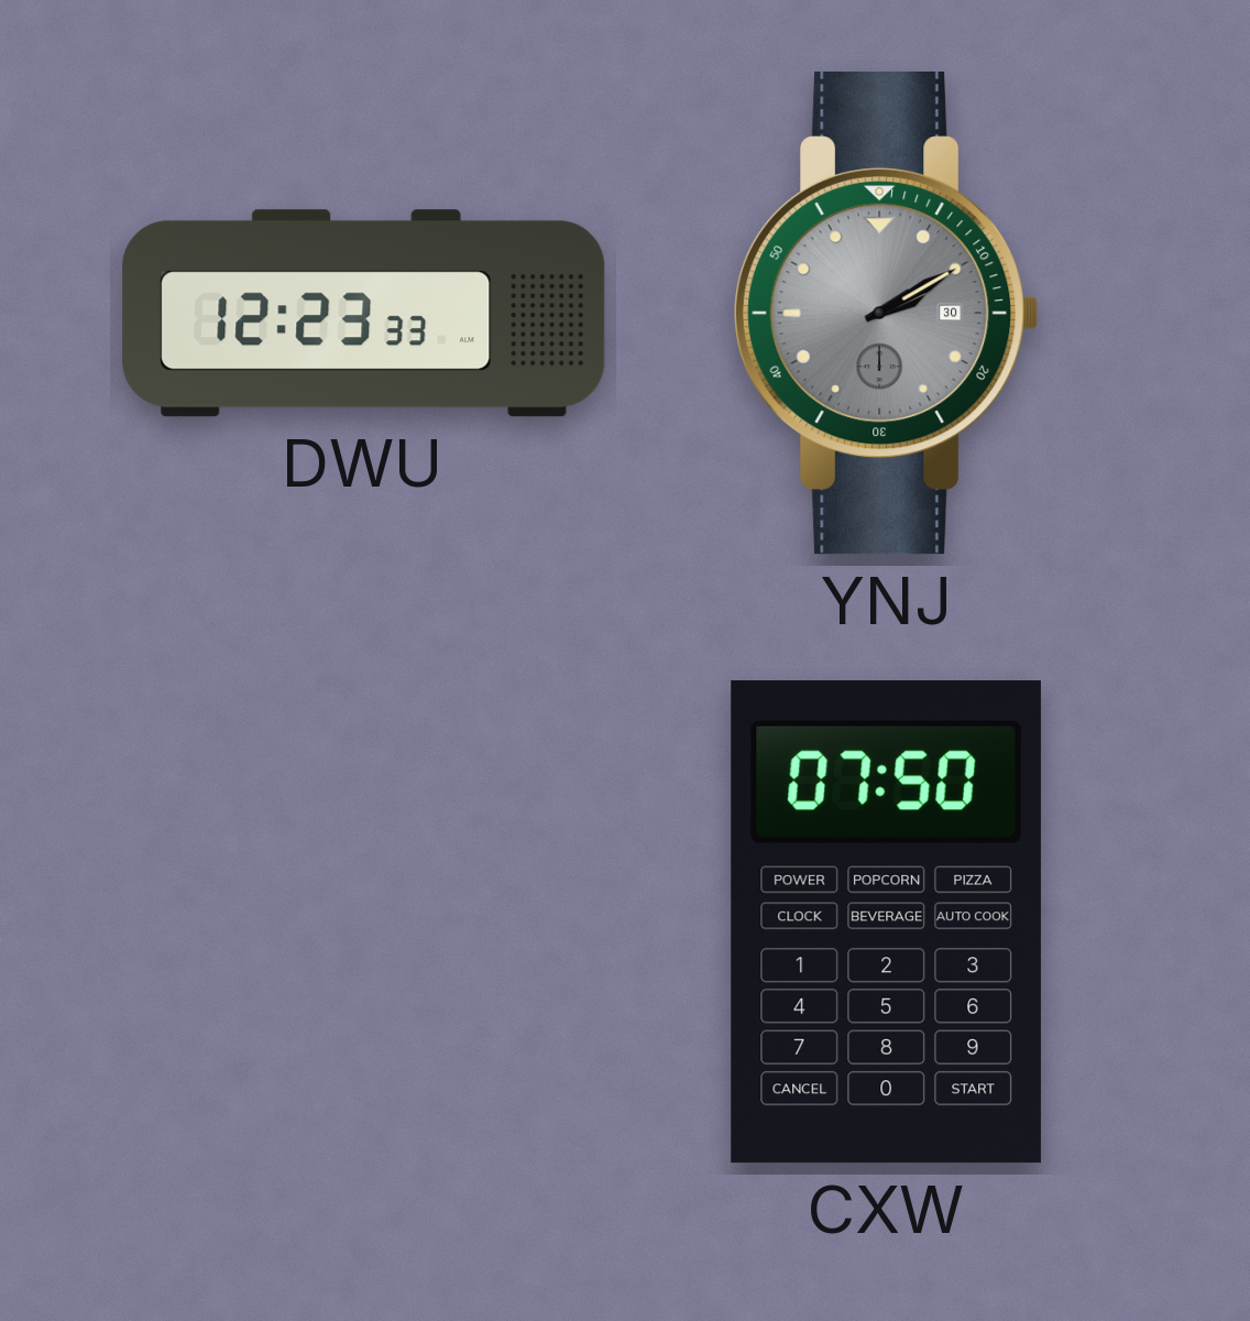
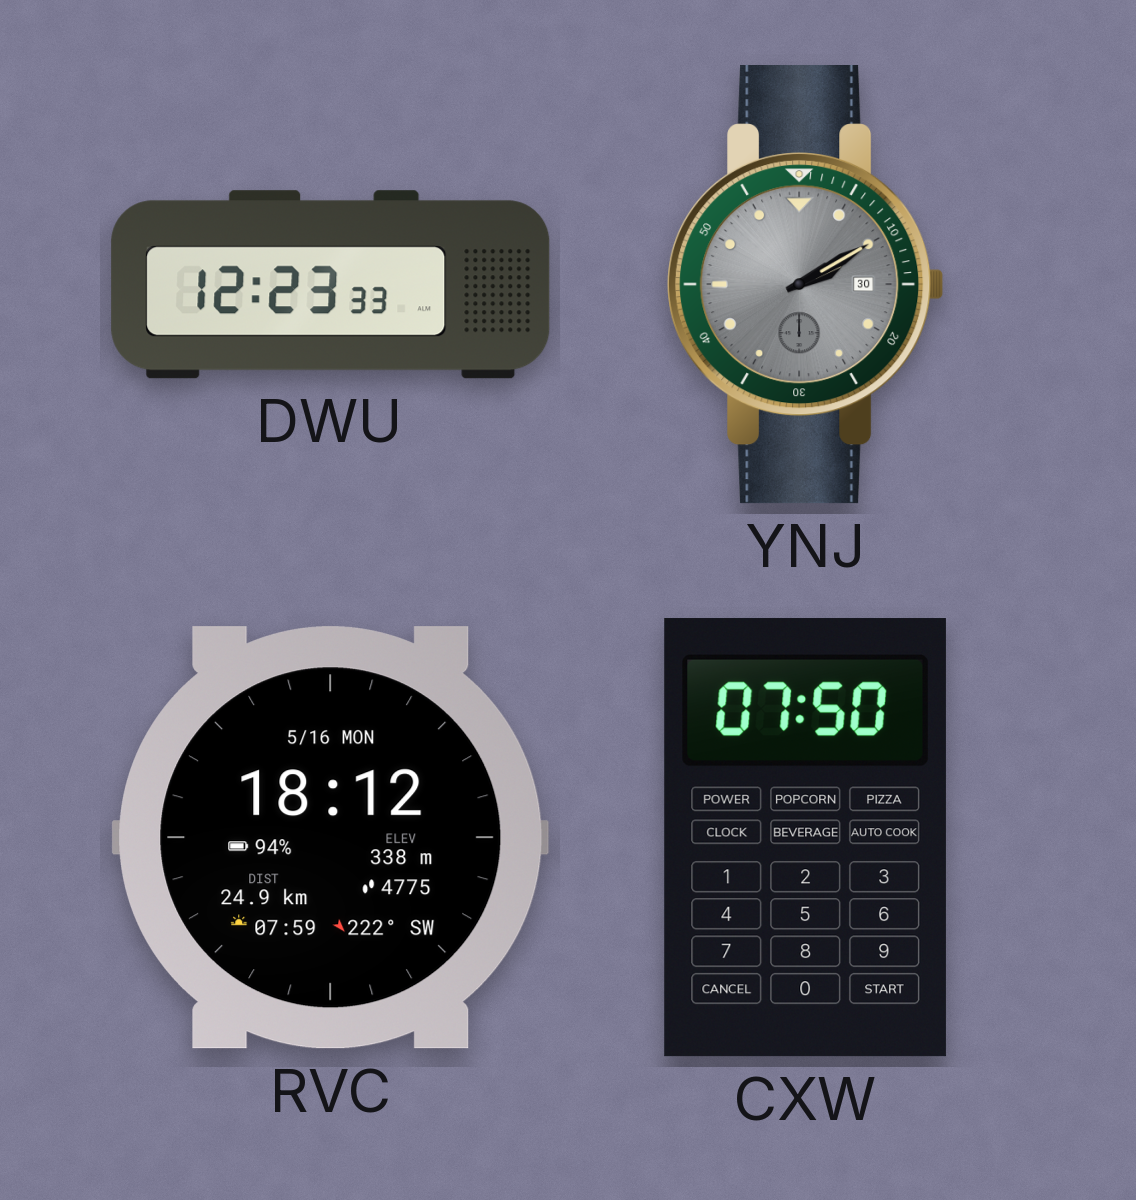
RVC: none -> 18:12 (331, 838)
